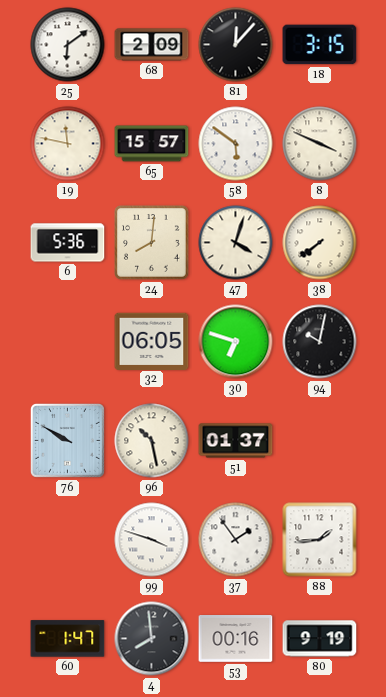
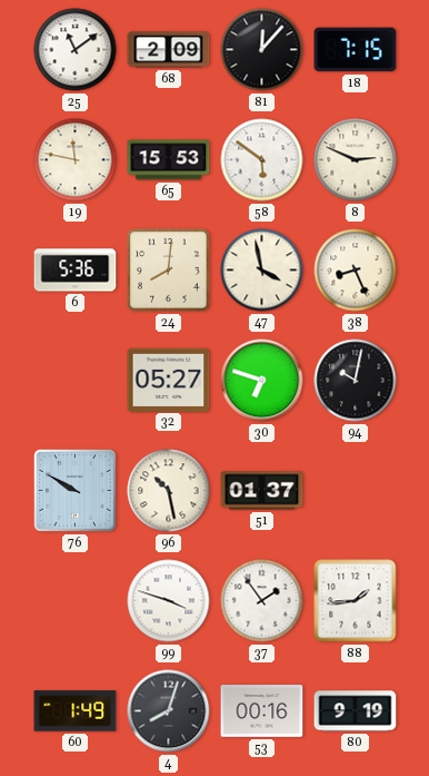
25: 6:09 -> 11:09 (76, 50)
18: 3:15 -> 7:15 (356, 50)
65: 15:57 -> 15:53 (169, 160)
8: 3:49 -> 2:49 (356, 160)
47: 4:03 -> 3:58 (262, 271)
38: 7:39 -> 8:26 (356, 271)
32: 06:05 -> 05:27 (169, 380)
60: 1:47 -> 1:49 (76, 711)
4: 7:59 -> 8:03 (169, 711)
